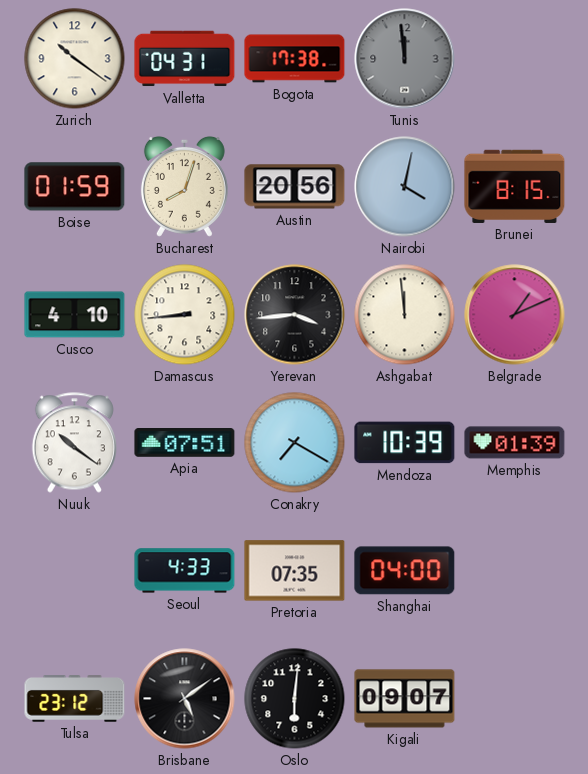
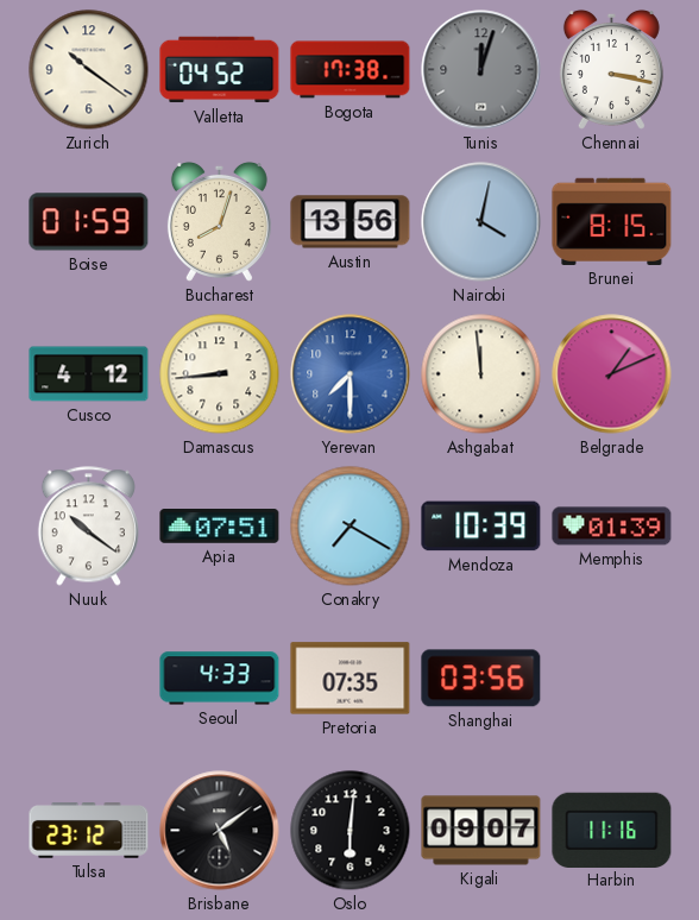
Valletta: 04:31 -> 04:52 (220, 70)
Tunis: 11:59 -> 12:03 (481, 70)
Chennai: none -> 3:17 (611, 69)
Austin: 20:56 -> 13:56 (351, 222)
Cusco: 4:10 -> 4:12 (89, 374)
Yerevan: 3:44 -> 7:30 (351, 374)
Yerevan dial: black -> blue (351, 374)
Shanghai: 04:00 -> 03:56 (481, 679)
Harbin: none -> 11:16 (612, 830)
